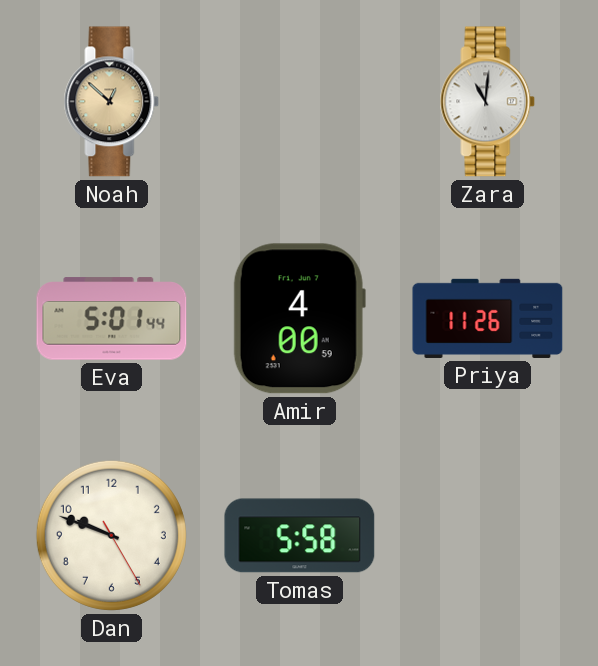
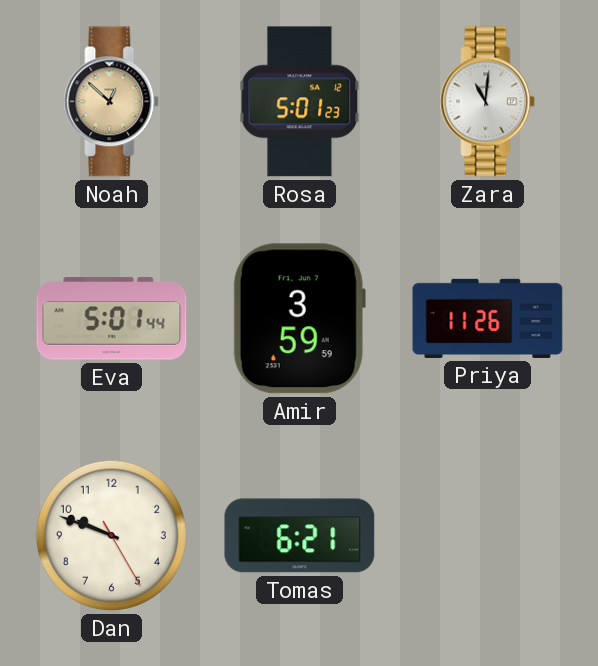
Rosa: none -> 5:01 (300, 102)
Amir: 4:00 -> 3:59 (299, 319)
Tomas: 5:58 -> 6:21 (300, 536)
